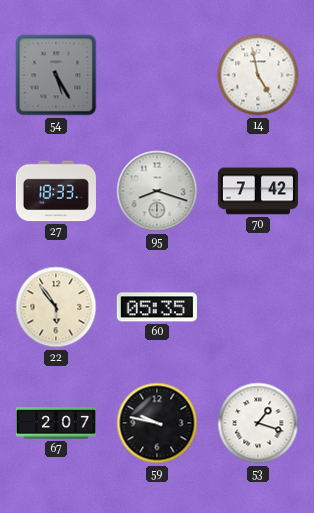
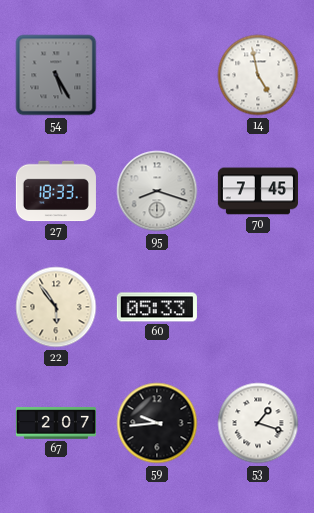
70: 7:42 -> 7:45 (258, 191)
60: 05:35 -> 05:33 (157, 307)
59: 9:47 -> 9:44 (157, 423)
